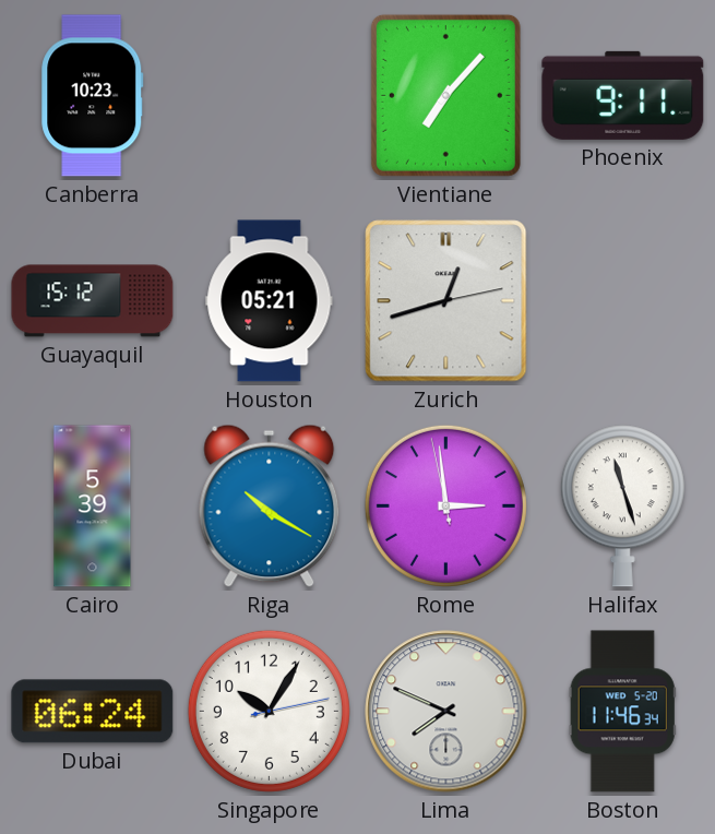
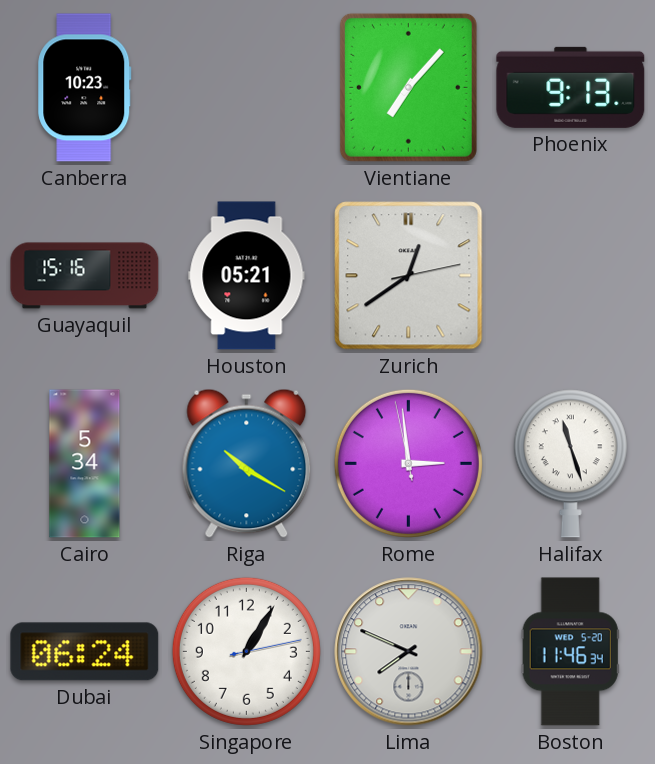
Phoenix: 9:11 -> 9:13 (571, 87)
Guayaquil: 15:12 -> 15:16 (85, 276)
Zurich: 12:42 -> 12:39 (409, 276)
Cairo: 5:39 -> 5:34 (85, 464)
Singapore: 10:05 -> 1:05 (246, 651)
